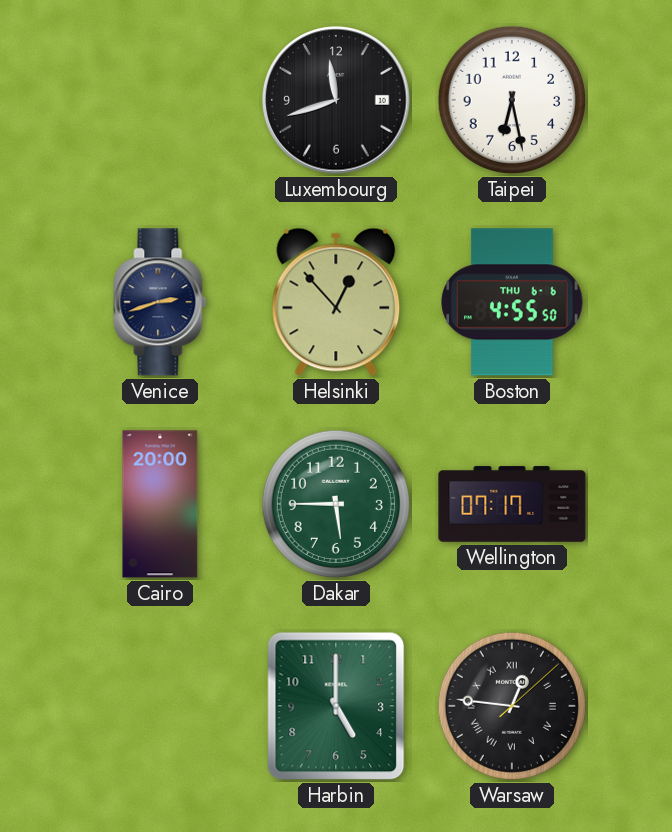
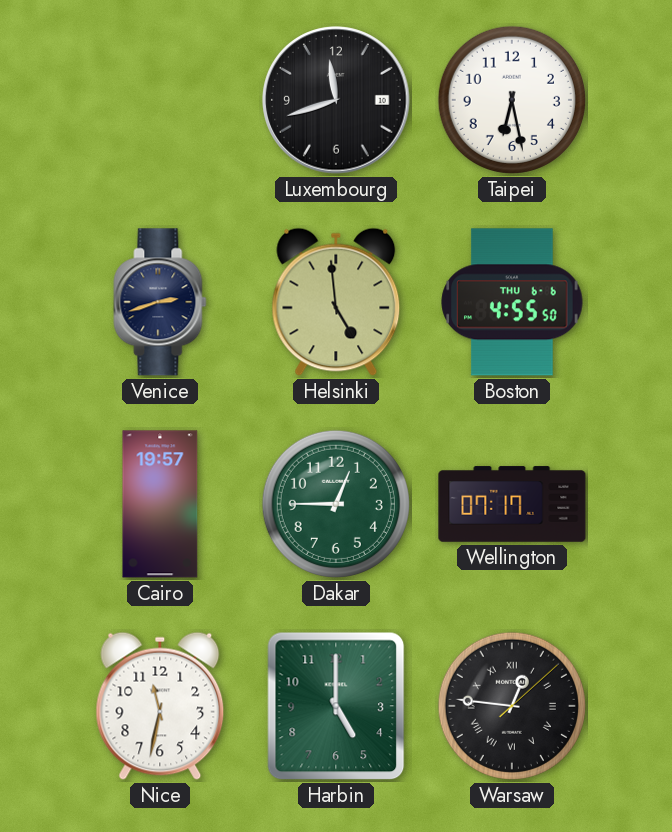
Helsinki: 12:53 -> 4:59 (336, 302)
Cairo: 20:00 -> 19:57 (160, 504)
Dakar: 5:45 -> 12:45 (336, 504)
Nice: none -> 11:32 (160, 706)
